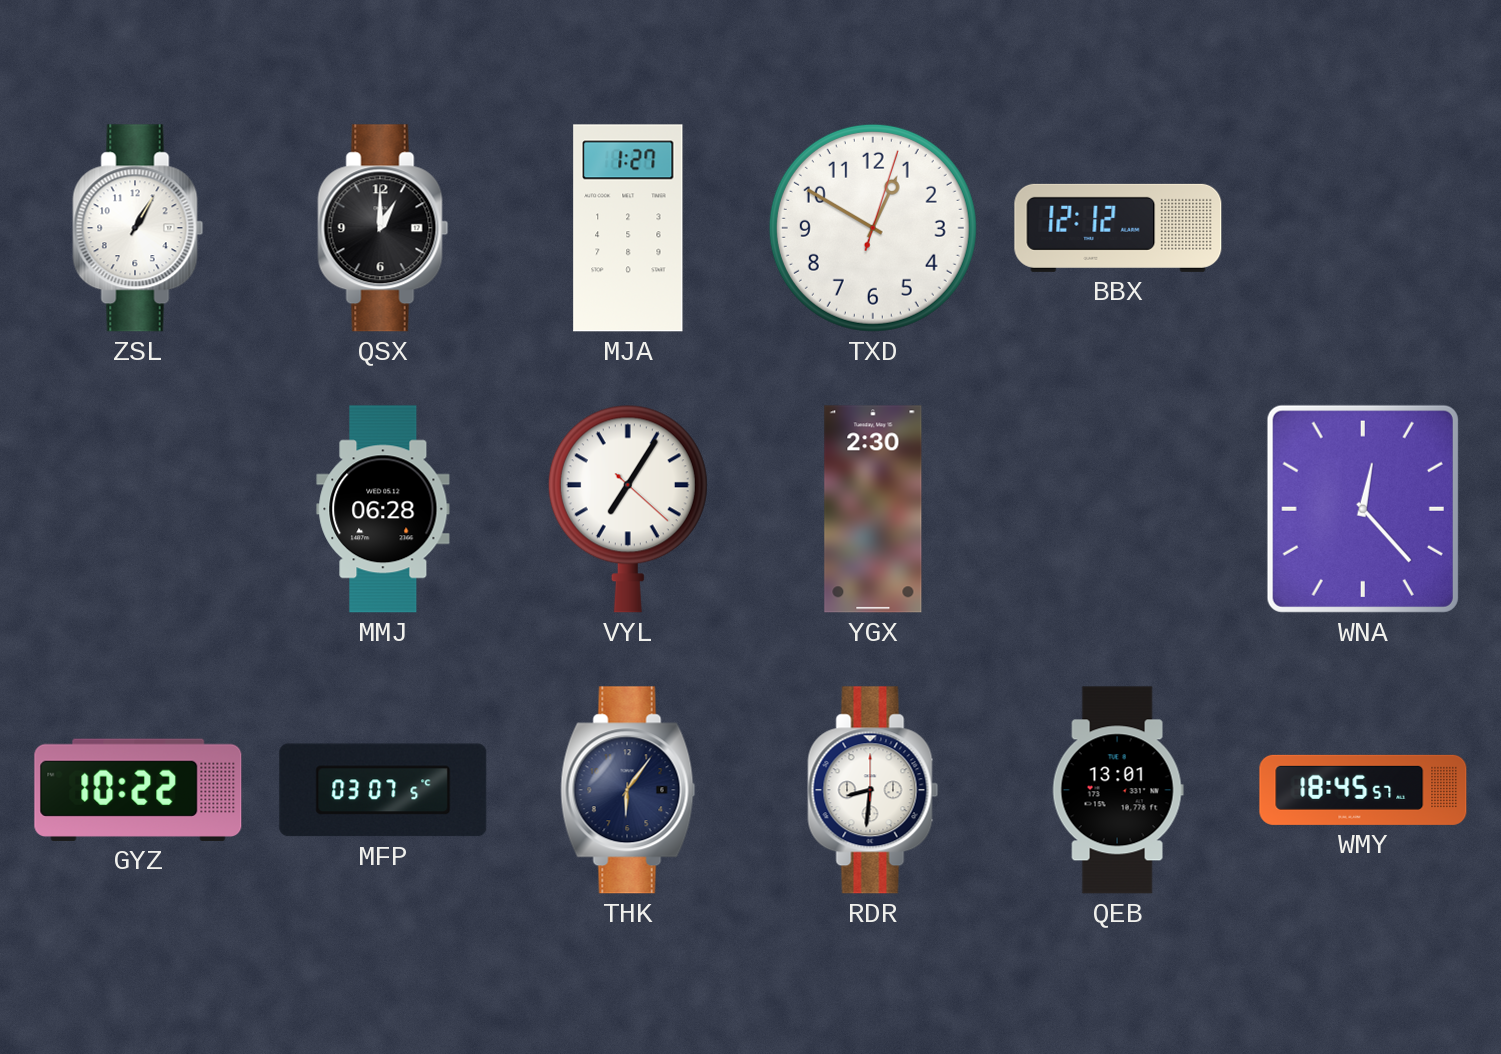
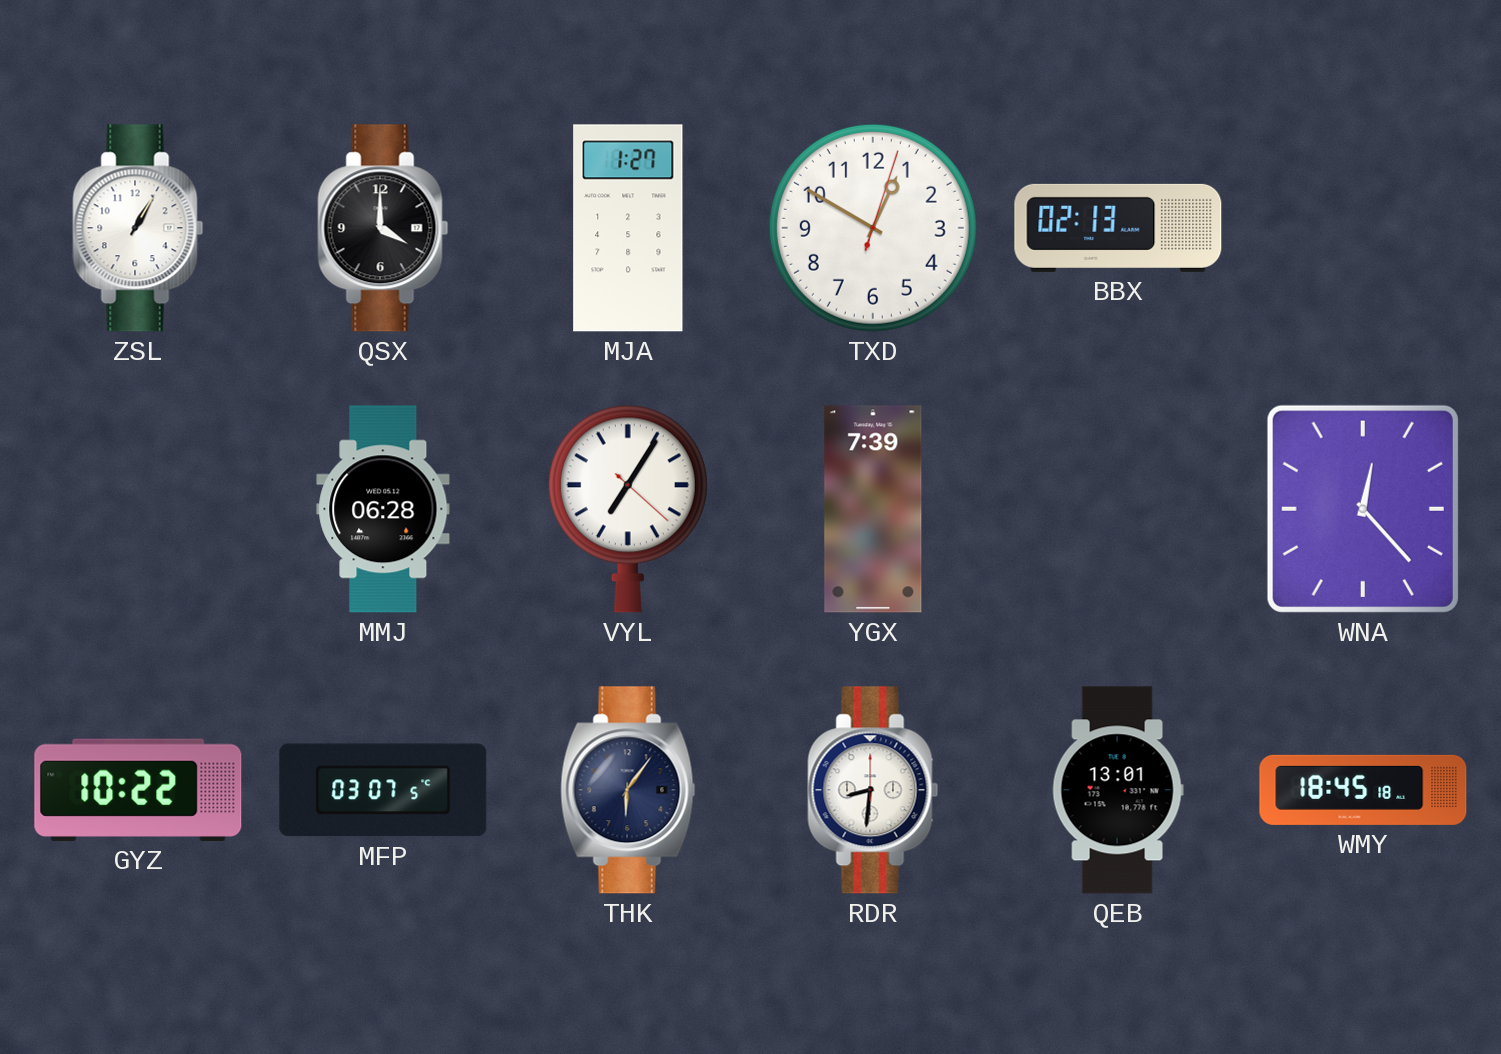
QSX: 1:00 -> 4:00 (383, 228)
BBX: 12:12 -> 02:13 (1118, 228)
YGX: 2:30 -> 7:39 (873, 509)
WMY: 18:45:57 -> 18:45:18 (1363, 790)
